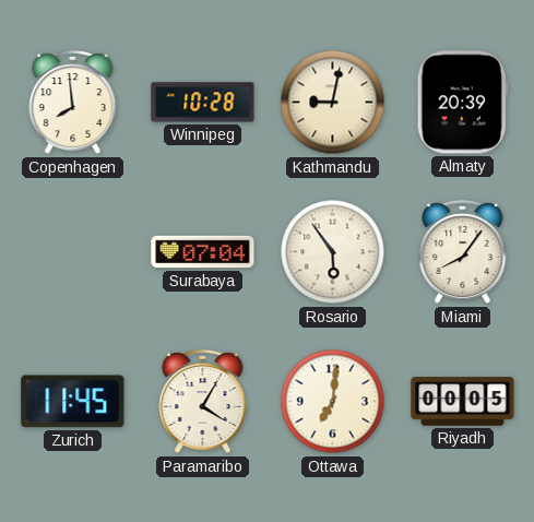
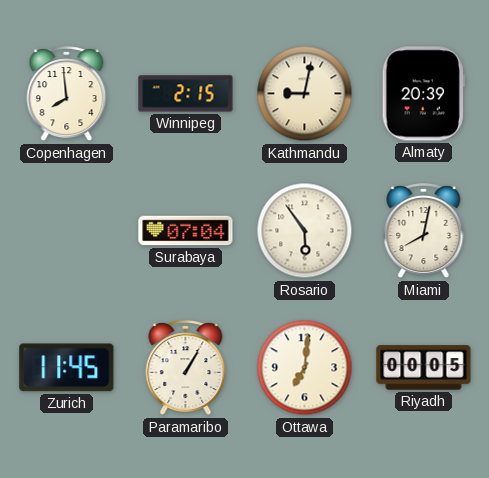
Winnipeg: 10:28 -> 2:15 (186, 94)
Miami: 8:06 -> 8:02 (424, 231)
Paramaribo: 4:05 -> 1:05 (186, 368)
